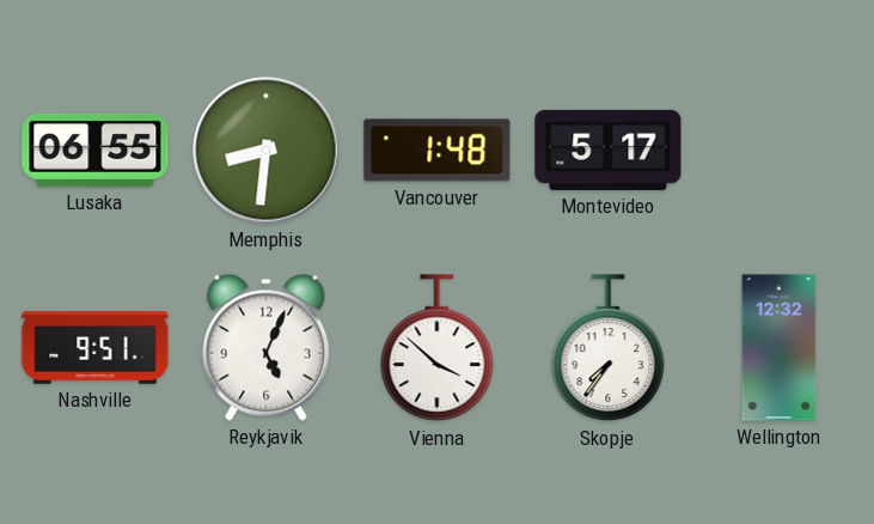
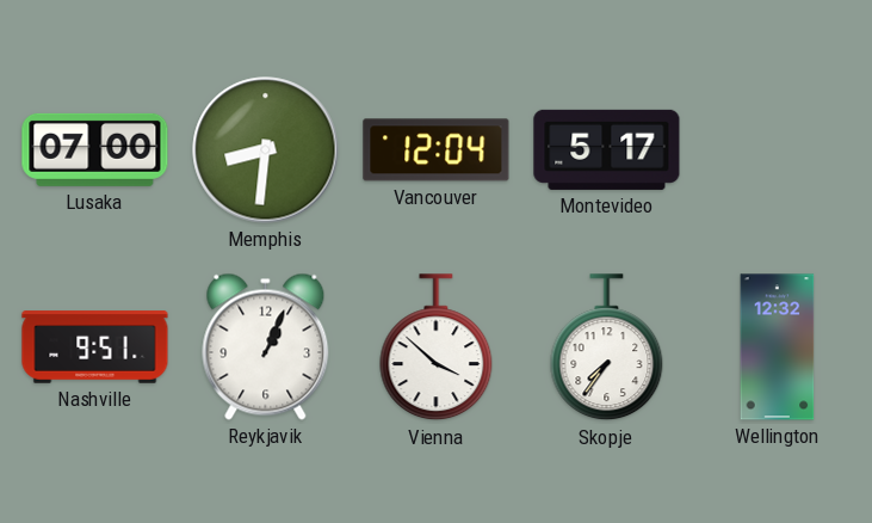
Lusaka: 06:55 -> 07:00 (95, 149)
Vancouver: 1:48 -> 12:04 (437, 150)
Reykjavik: 5:04 -> 1:04 (266, 346)
